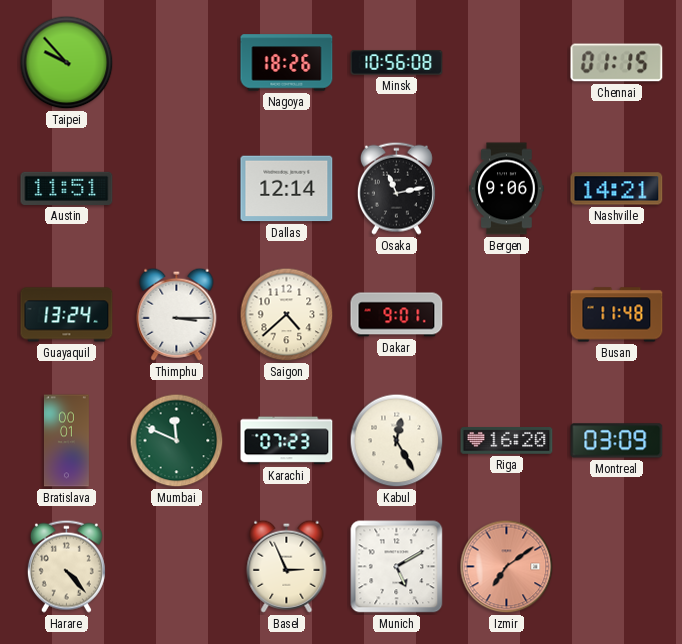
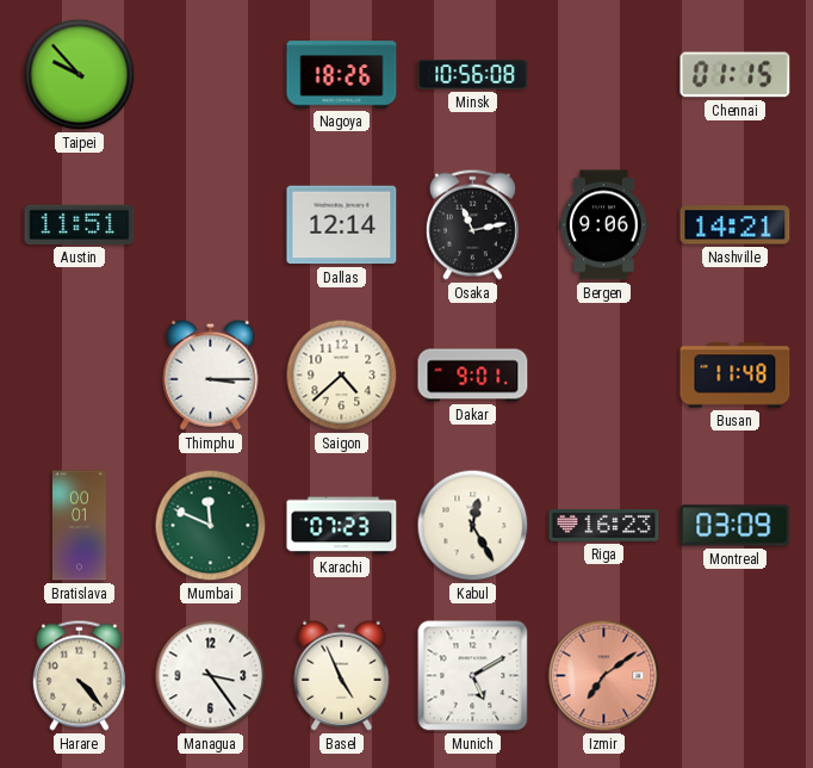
Guayaquil: 13:24 -> none (67, 315)
Riga: 16:20 -> 16:23 (604, 526)
Managua: none -> 3:24 (211, 676)
Basel: 2:56 -> 4:56 (342, 675)
